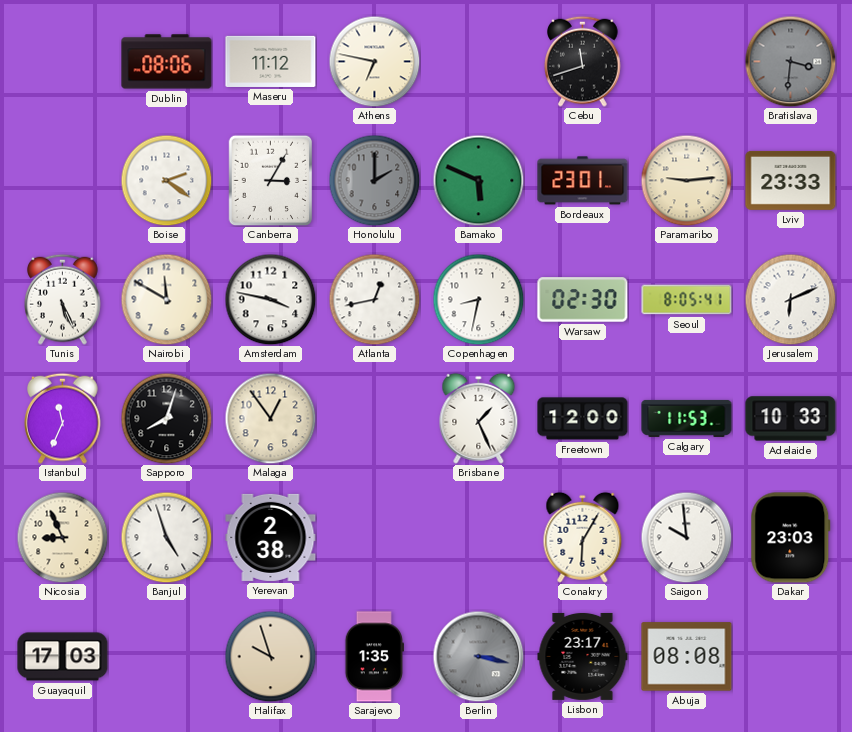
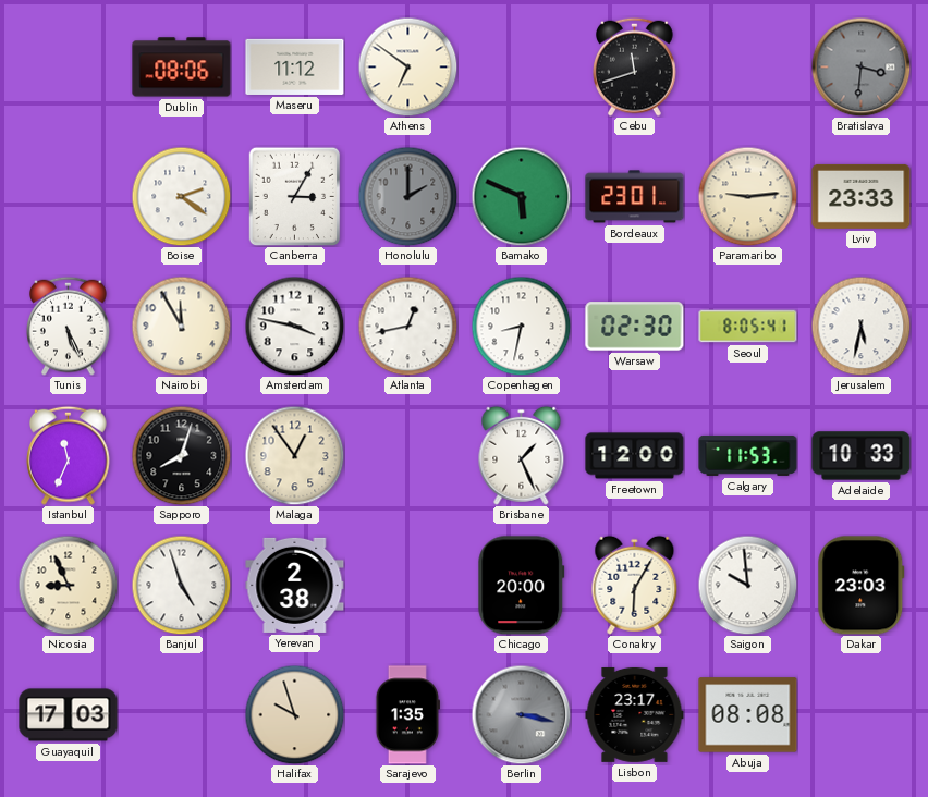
Athens: 6:47 -> 6:51 (407, 66)
Nairobi: 11:50 -> 11:55 (181, 326)
Jerusalem: 6:11 -> 5:32 (860, 326)
Chicago: none -> 20:00 (522, 586)
